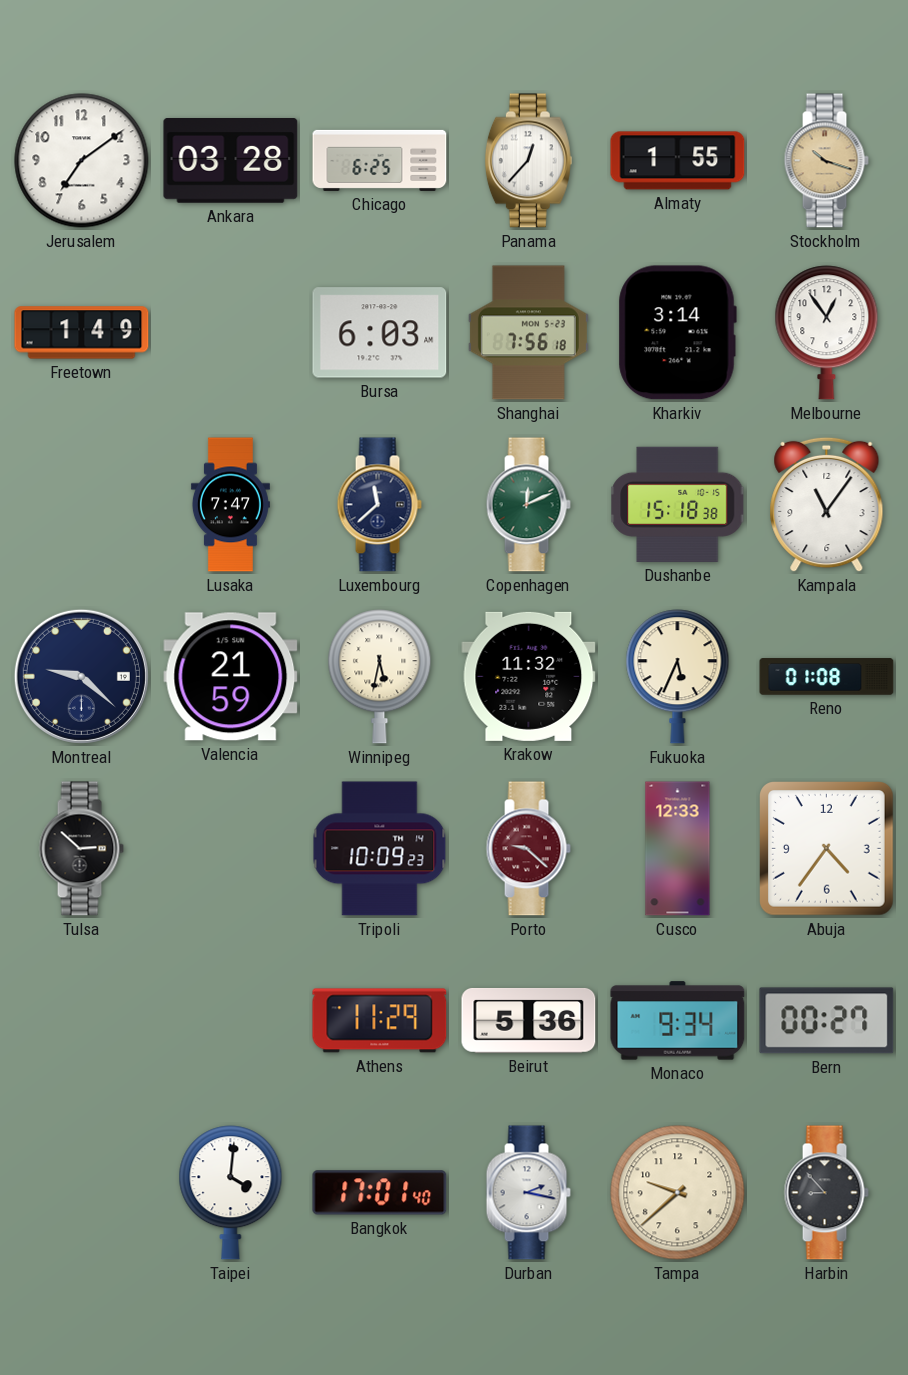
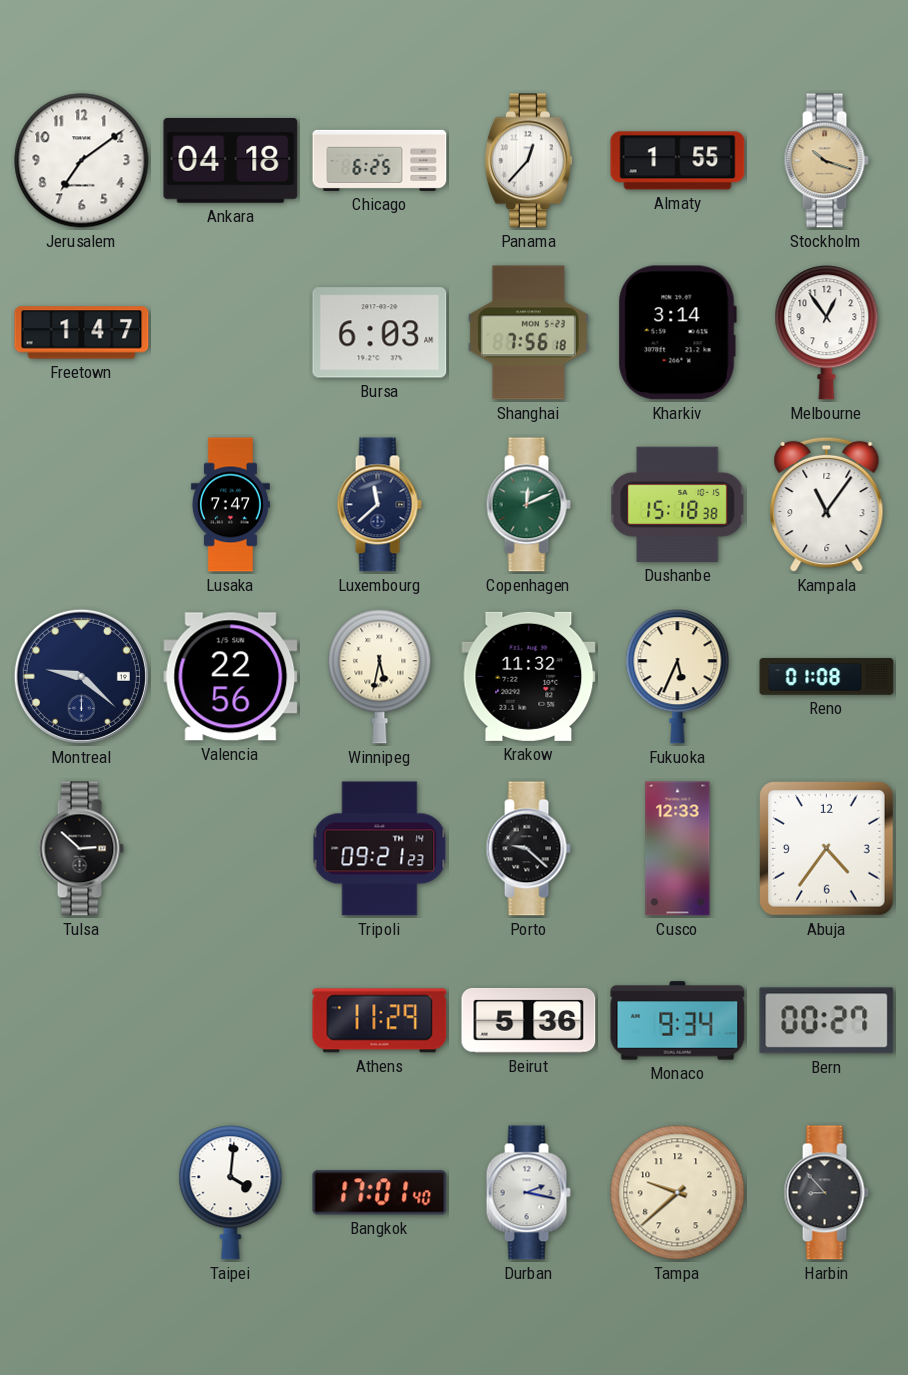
Ankara: 03:28 -> 04:18 (231, 161)
Freetown: 1:49 -> 1:47 (82, 333)
Valencia: 21:59 -> 22:56 (231, 677)
Tripoli: 10:09 -> 09:21 (380, 849)
Porto dial: burgundy -> black (528, 849)
